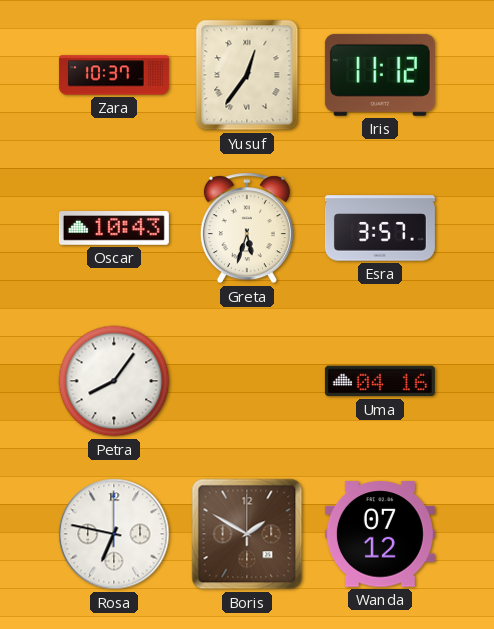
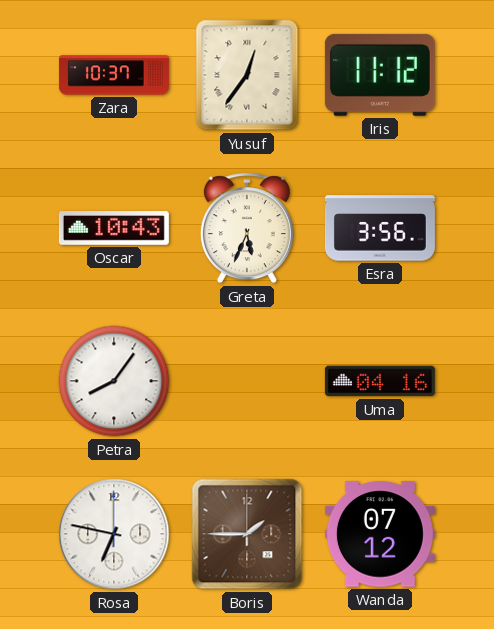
Greta: 5:33 -> 5:34 (247, 228)
Esra: 3:57 -> 3:56 (380, 228)
Boris: 1:50 -> 1:45 (247, 534)
